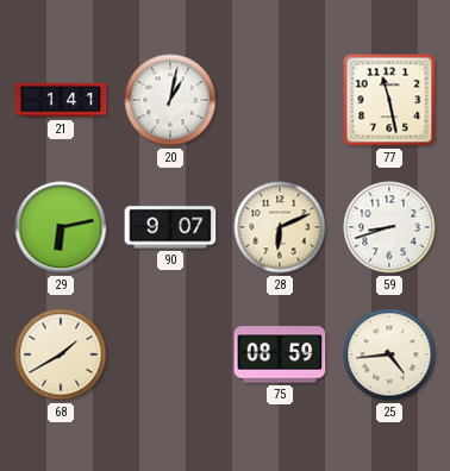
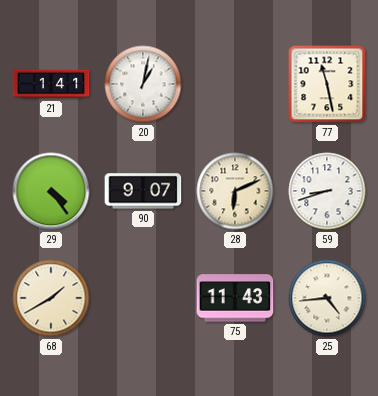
29: 6:13 -> 4:24 (51, 191)
75: 08:59 -> 11:43 (235, 298)
